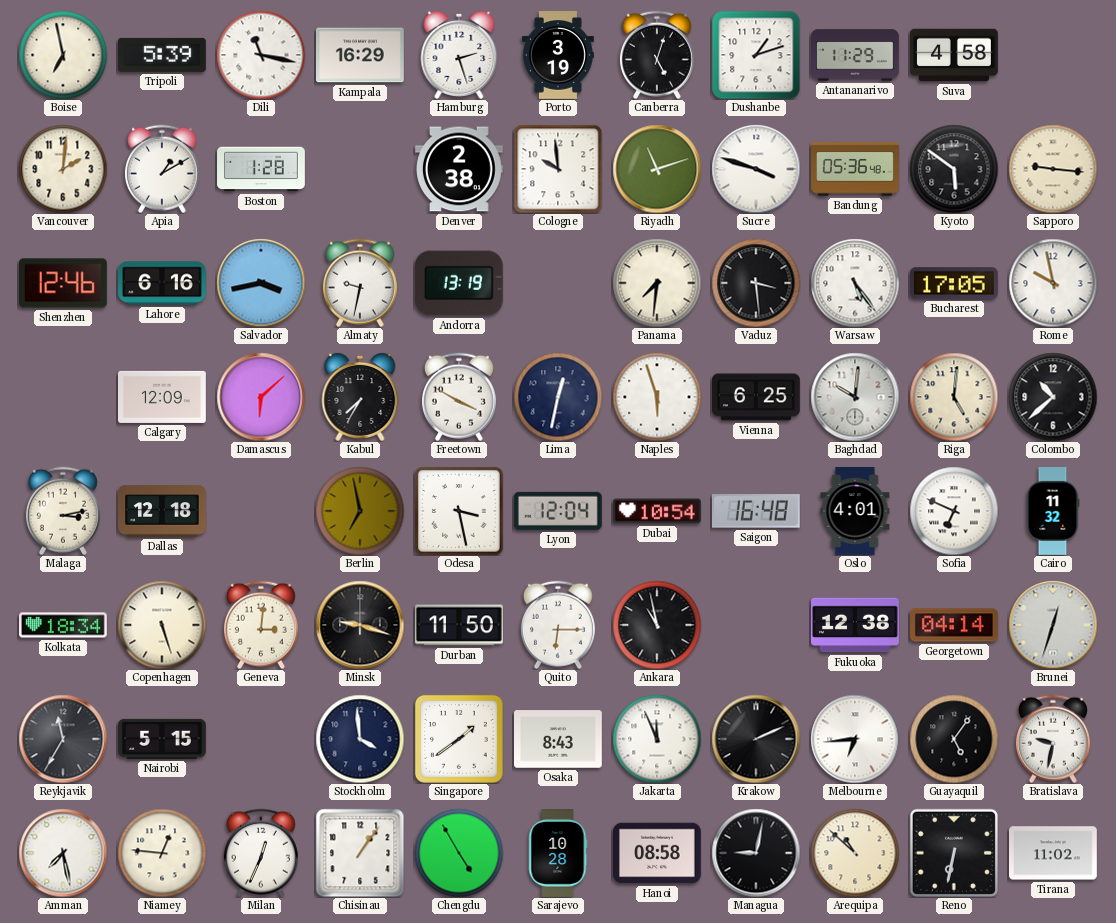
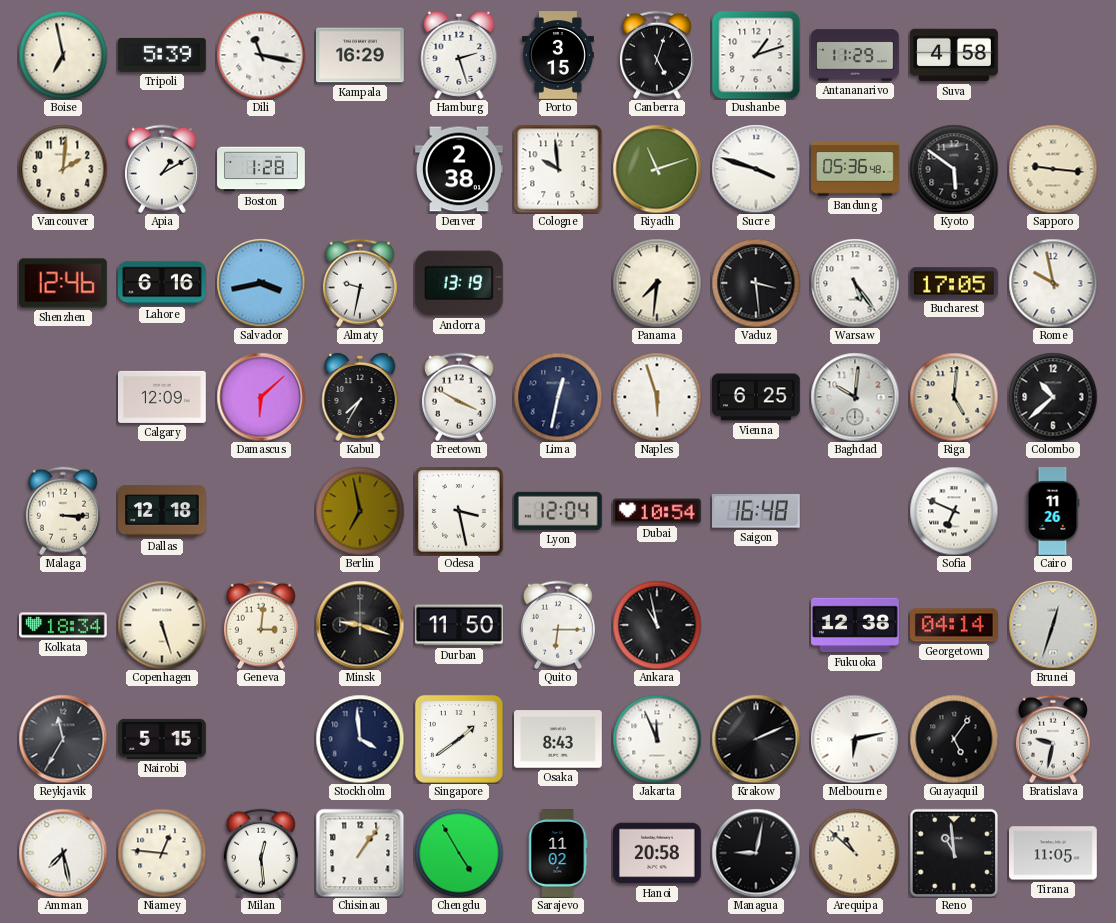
Porto: 3:19 -> 3:15 (558, 55)
Malaga: 3:13 -> 3:15 (63, 511)
Oslo: 4:01 -> none (855, 512)
Cairo: 11:32 -> 11:26 (1053, 512)
Melbourne: 6:44 -> 6:13 (855, 739)
Milan: 12:34 -> 12:29 (261, 853)
Sarajevo: 10:28 -> 11:02 (558, 854)
Hanoi: 08:58 -> 20:58 (658, 853)
Reno: 6:32 -> 10:59 (954, 853)
Tirana: 11:02 -> 11:05 (1054, 853)
